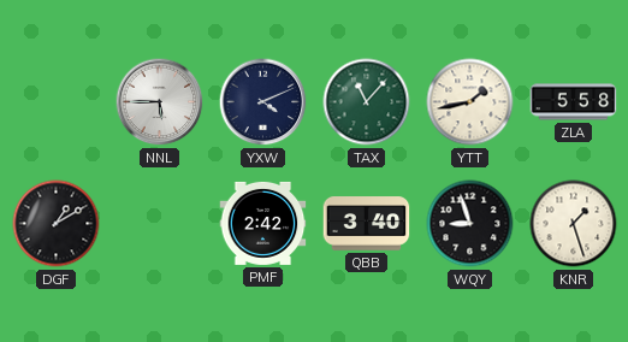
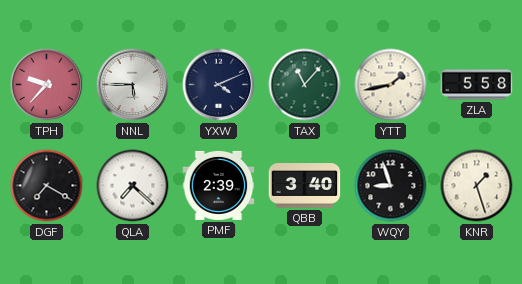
TPH: none -> 9:37 (47, 85)
DGF: 1:10 -> 7:20 (47, 186)
QLA: none -> 7:22 (133, 186)
PMF: 2:42 -> 2:39 (219, 185)
